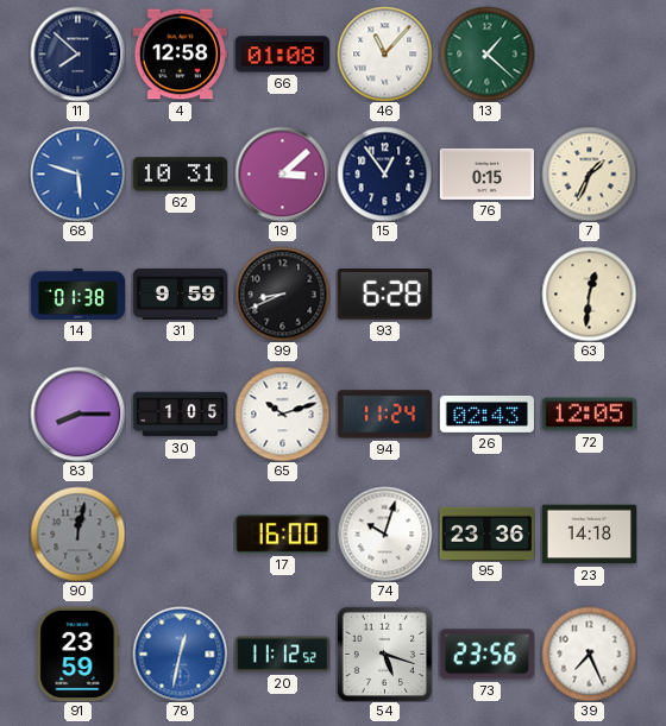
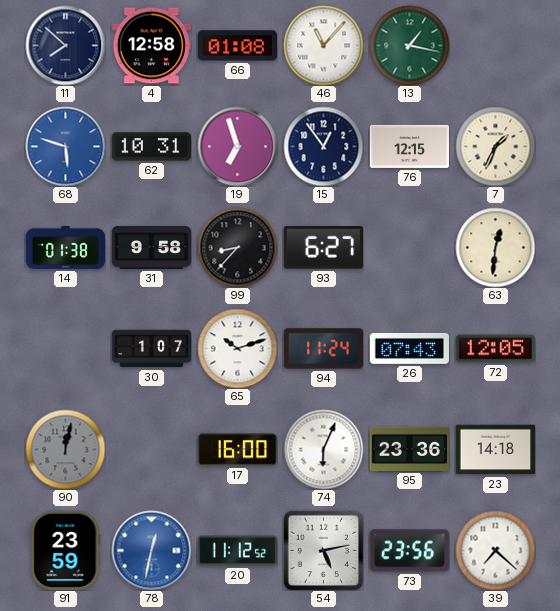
13: 1:22 -> 1:17 (409, 45)
19: 3:08 -> 6:57 (237, 146)
76: 0:15 -> 12:15 (409, 146)
31: 9:59 -> 9:58 (151, 247)
99: 8:41 -> 8:37 (237, 247)
93: 6:28 -> 6:27 (323, 248)
83: 8:15 -> none (77, 413)
30: 1:05 -> 1:07 (151, 349)
26: 02:43 -> 07:43 (409, 348)
74: 10:03 -> 6:04 (323, 449)
54: 5:18 -> 5:13 (323, 550)
39: 7:26 -> 7:22 (495, 550)
